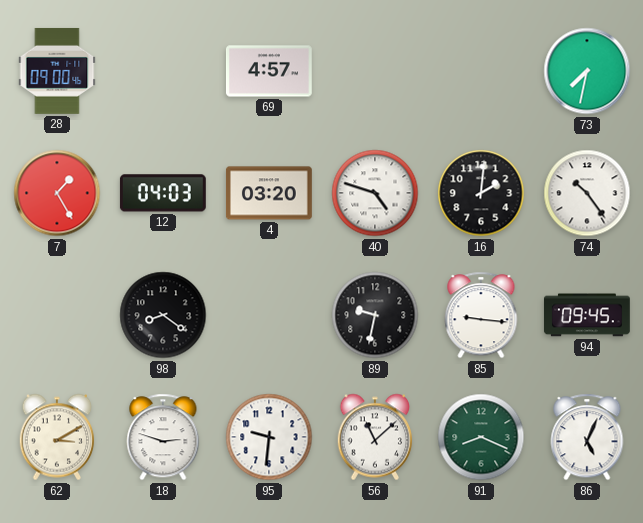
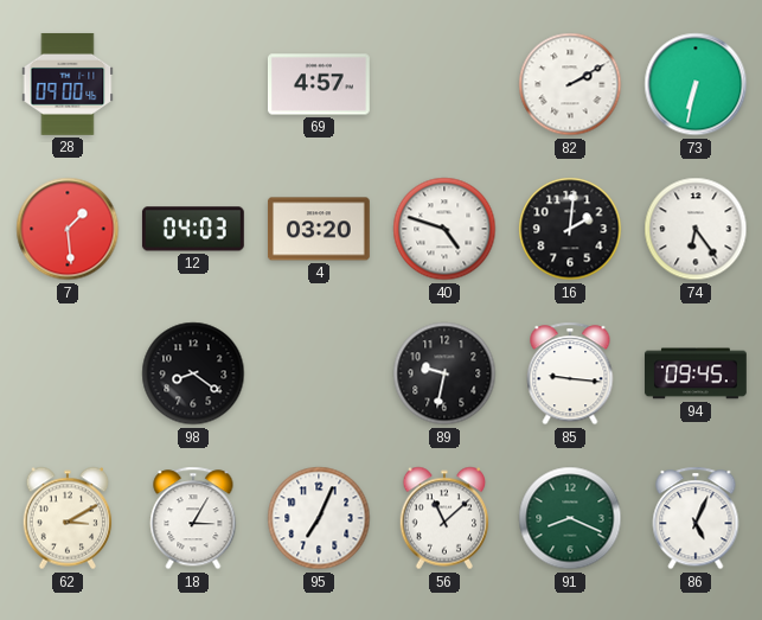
82: none -> 2:10 (570, 84)
73: 7:32 -> 6:32 (696, 84)
7: 1:25 -> 1:29 (68, 229)
74: 10:24 -> 6:24 (696, 229)
18: 2:48 -> 3:05 (193, 518)
95: 9:31 -> 7:04 (319, 518)
